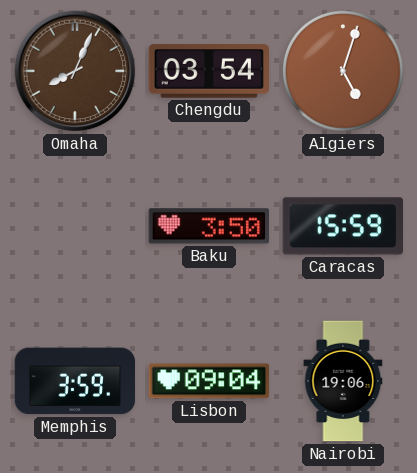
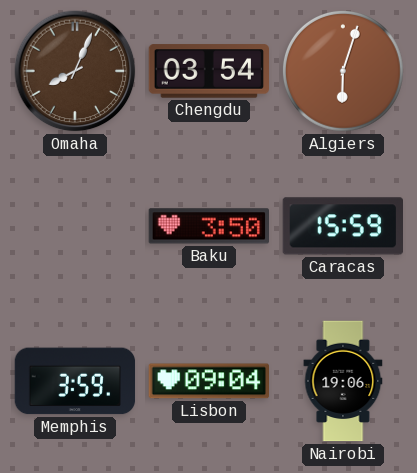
Algiers: 5:03 -> 6:03 (343, 71)
